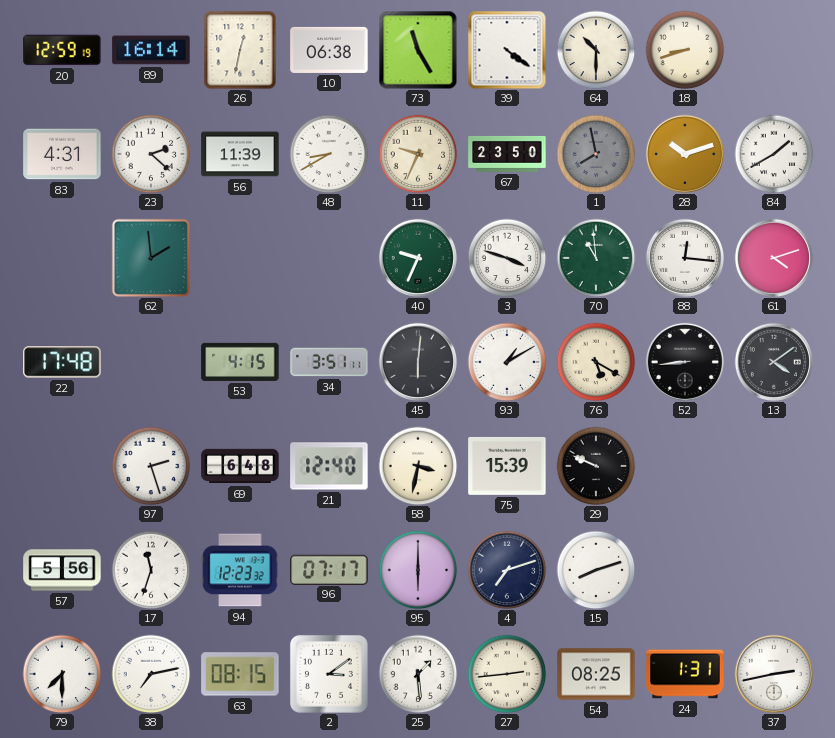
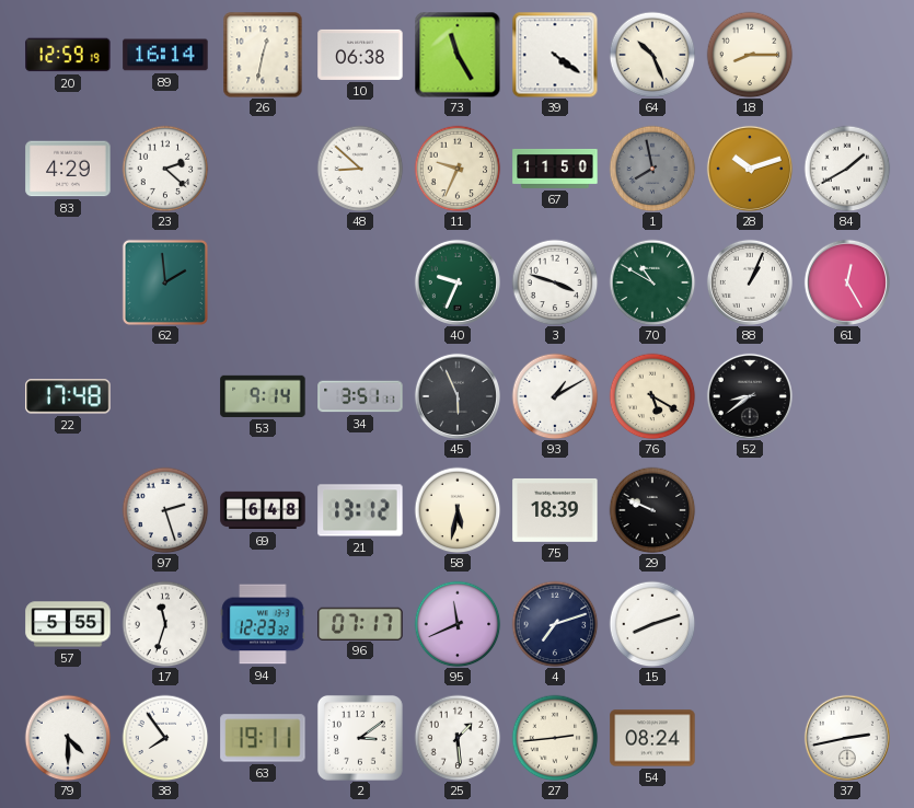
64: 10:30 -> 10:26 (652, 55)
18: 8:42 -> 8:15 (750, 55)
83: 4:31 -> 4:29 (68, 169)
56: 11:39 -> none (240, 154)
48: 8:40 -> 8:52 (360, 169)
67: 23:50 -> 11:50 (555, 169)
70: 10:59 -> 10:50 (652, 282)
88: 12:16 -> 1:04 (750, 282)
61: 4:12 -> 12:25 (847, 282)
53: 4:15 -> 9:14 (263, 396)
45: 6:01 -> 5:56 (458, 396)
52: 8:44 -> 8:39 (750, 396)
13: 4:09 -> none (774, 362)
21: 12:40 -> 13:12 (360, 510)
58: 3:32 -> 5:32 (458, 510)
75: 15:39 -> 18:39 (555, 510)
57: 5:56 -> 5:55 (68, 624)
95: 6:00 -> 11:41 (458, 624)
79: 7:30 -> 4:30 (68, 738)
38: 7:13 -> 7:54 (165, 738)
63: 08:15 -> 19:11 (263, 738)
54: 08:25 -> 08:24 (652, 738)
24: 1:31 -> none (685, 674)
